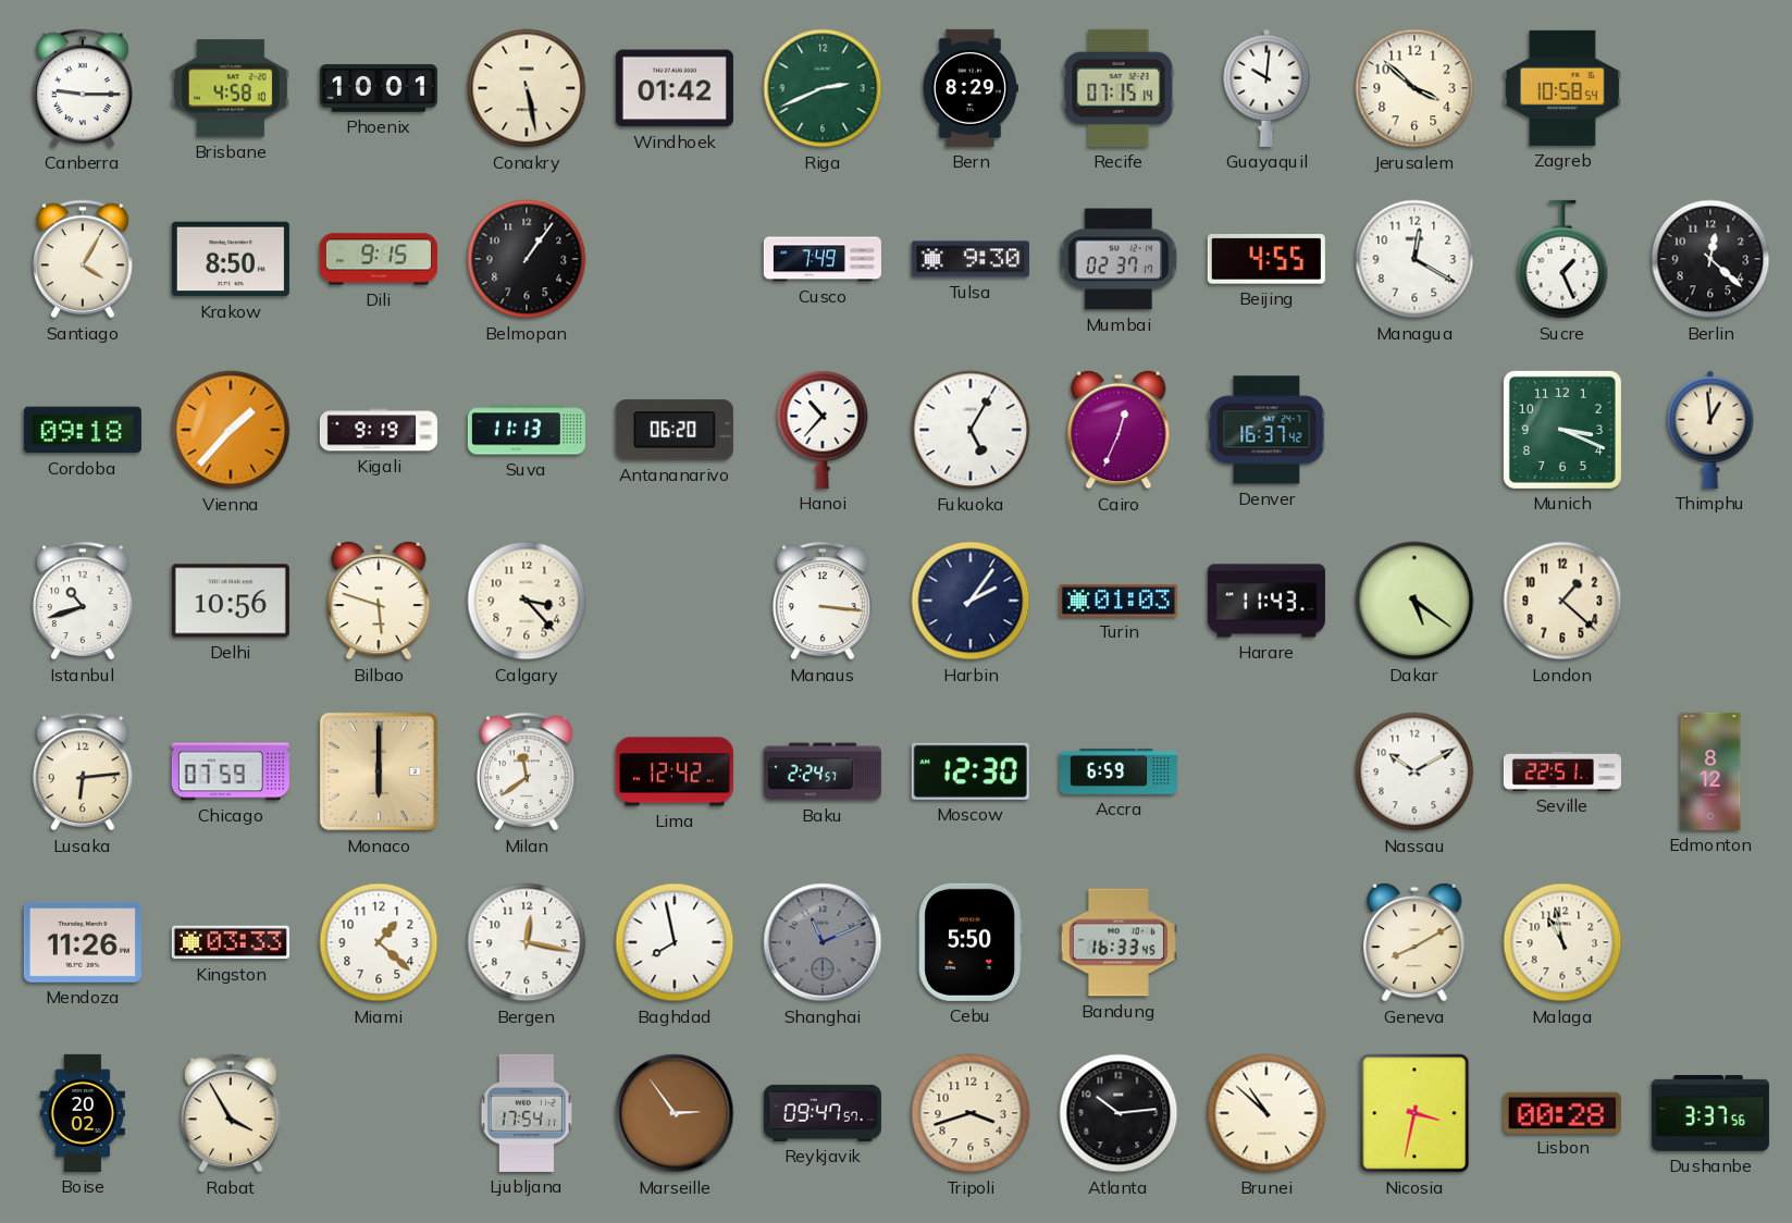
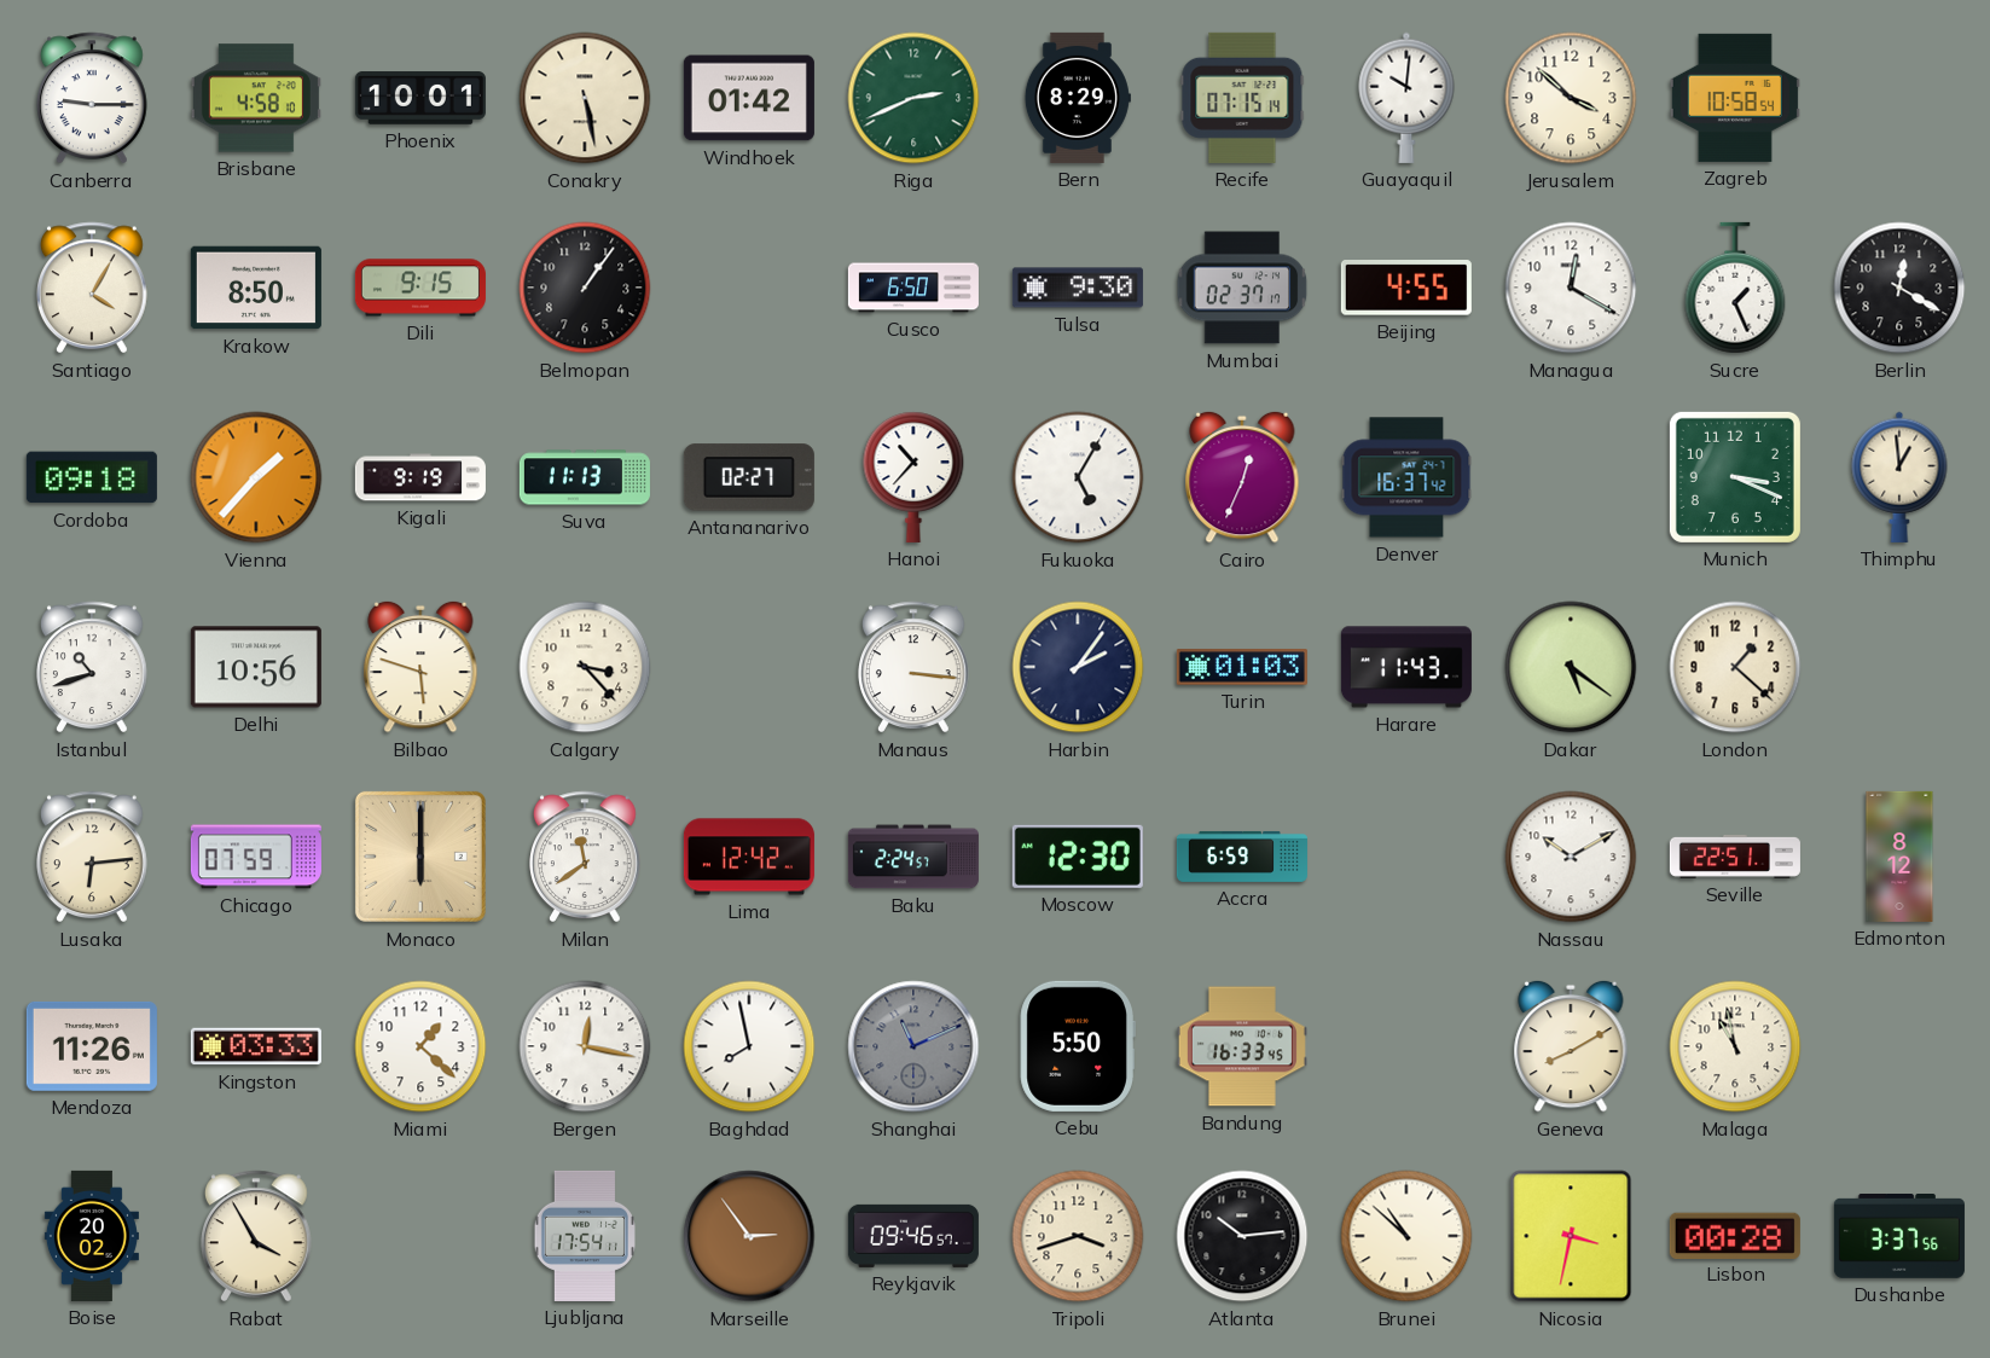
Cusco: 7:49 -> 6:50 (913, 288)
Berlin: 12:22 -> 12:20 (1899, 288)
Antananarivo: 06:20 -> 02:27 (749, 477)
Reykjavik: 09:47 -> 09:46 (913, 1236)
